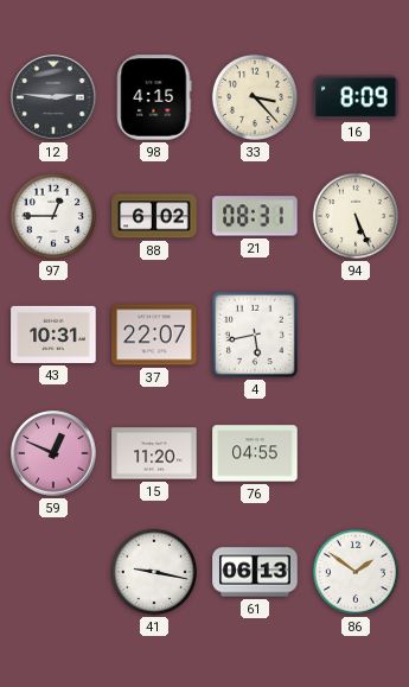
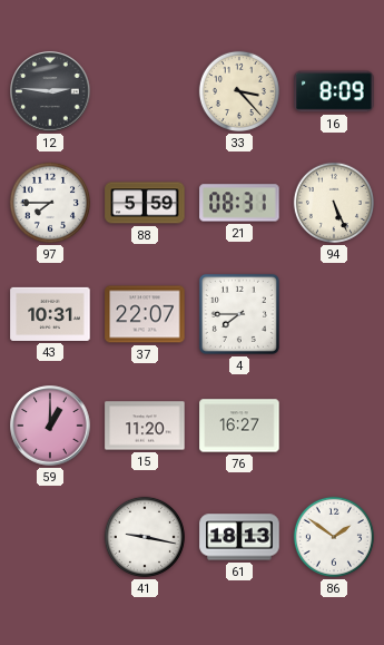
98: 4:15 -> none (154, 97)
97: 12:45 -> 7:45 (50, 203)
88: 6:02 -> 5:59 (145, 203)
4: 5:43 -> 7:45 (239, 314)
59: 12:49 -> 1:00 (50, 426)
76: 04:55 -> 16:27 (239, 426)
61: 06:13 -> 18:13 (239, 537)
